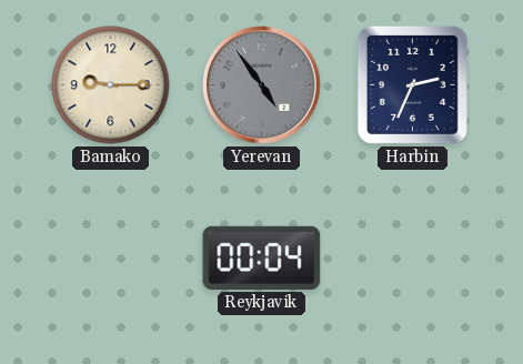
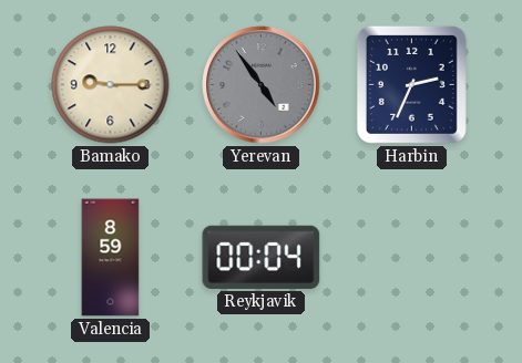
Valencia: none -> 8:59 (111, 258)
